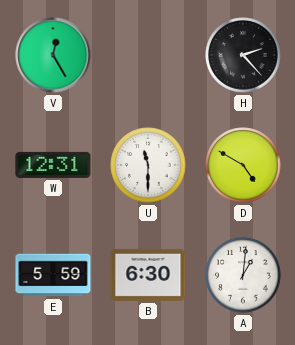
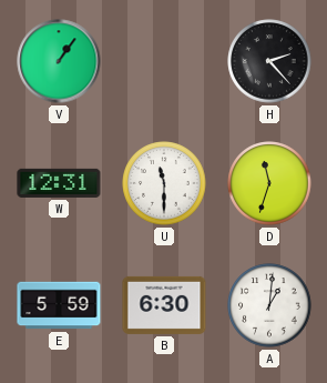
V: 12:25 -> 1:06 (59, 61)
D: 4:50 -> 11:33 (269, 183)
